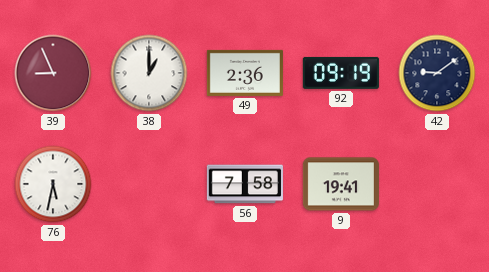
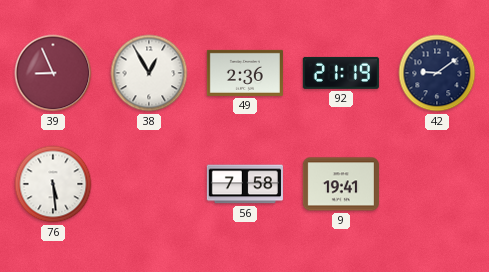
38: 1:00 -> 12:55 (149, 73)
92: 09:19 -> 21:19 (341, 73)
76: 5:32 -> 5:29 (53, 184)
